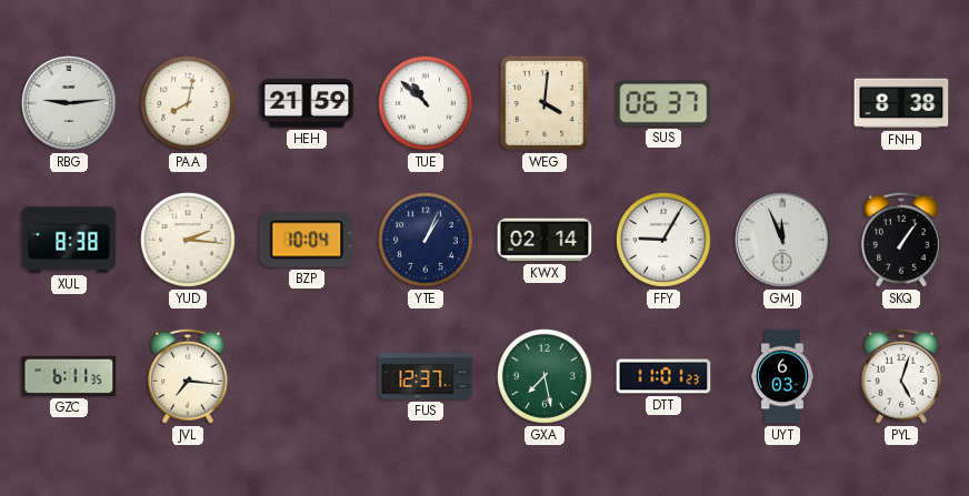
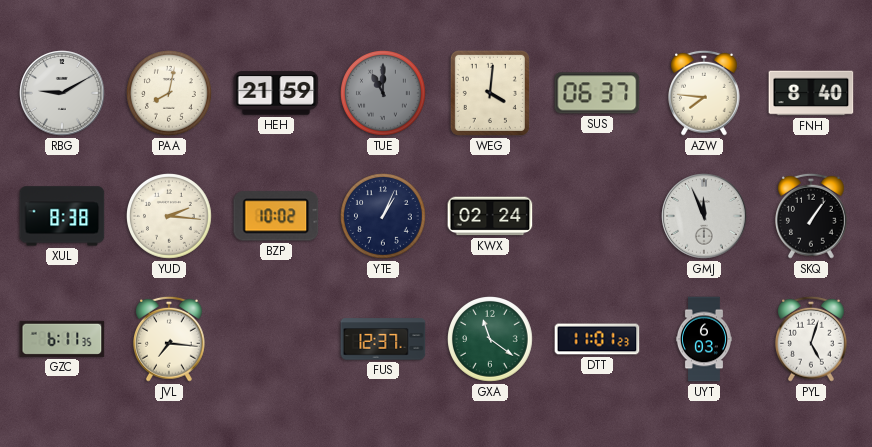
RBG: 9:14 -> 9:10 (62, 93)
TUE: 10:52 -> 11:00 (384, 94)
TUE dial: white -> grey (384, 94)
AZW: none -> 7:46 (705, 93)
FNH: 8:38 -> 8:40 (811, 93)
BZP: 10:04 -> 10:02 (276, 216)
KWX: 02:14 -> 02:24 (490, 216)
FFY: 9:05 -> none (665, 241)
GXA: 7:28 -> 11:21 (491, 340)
